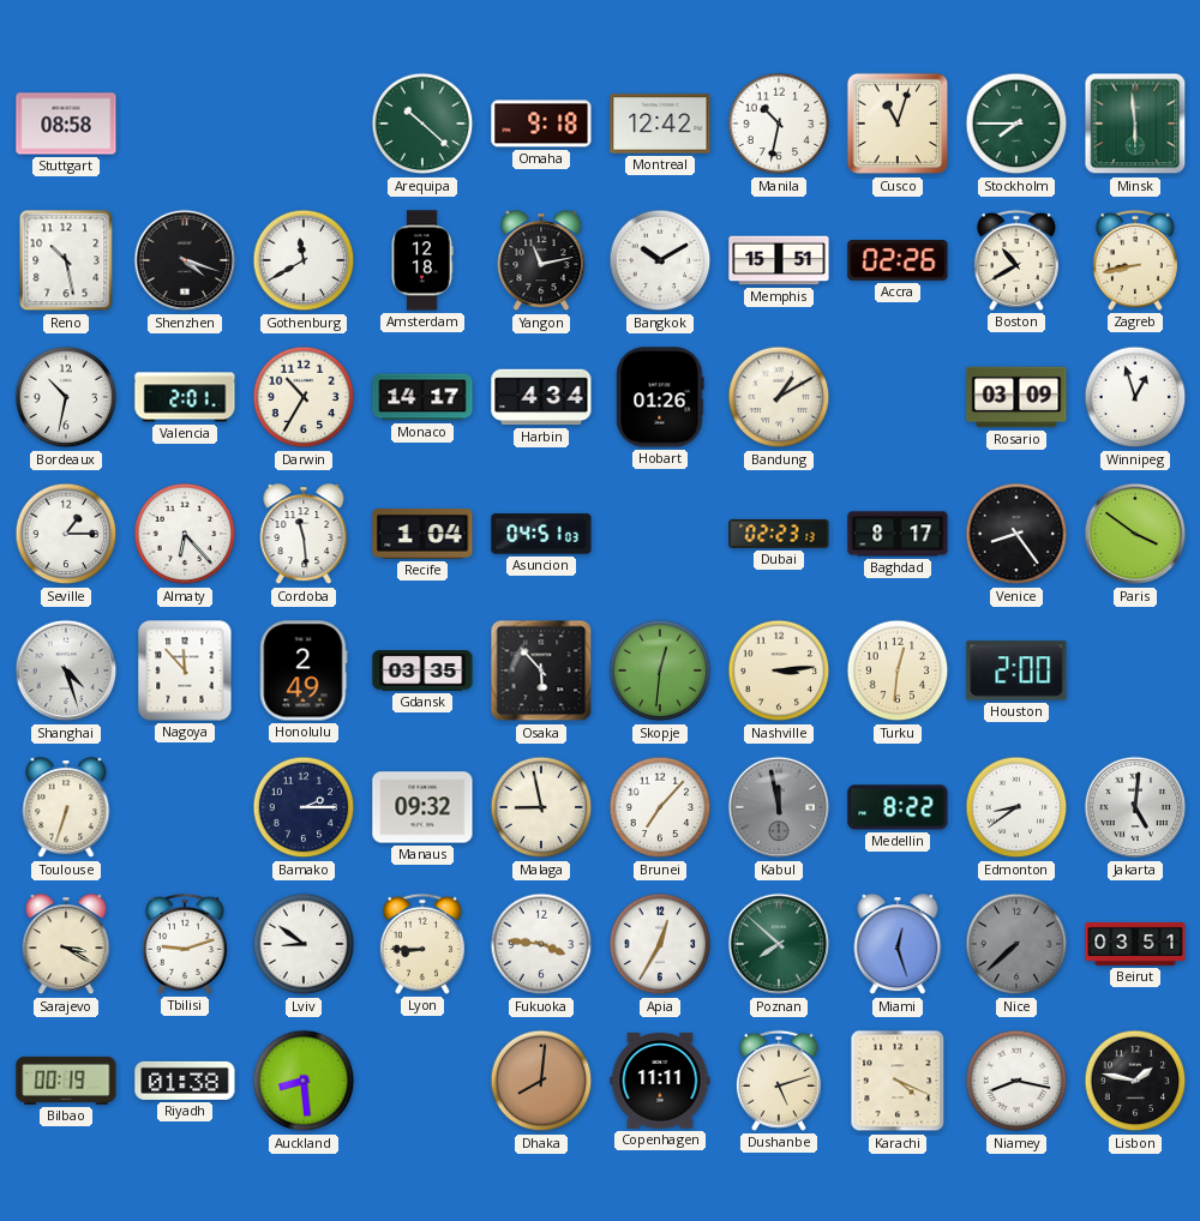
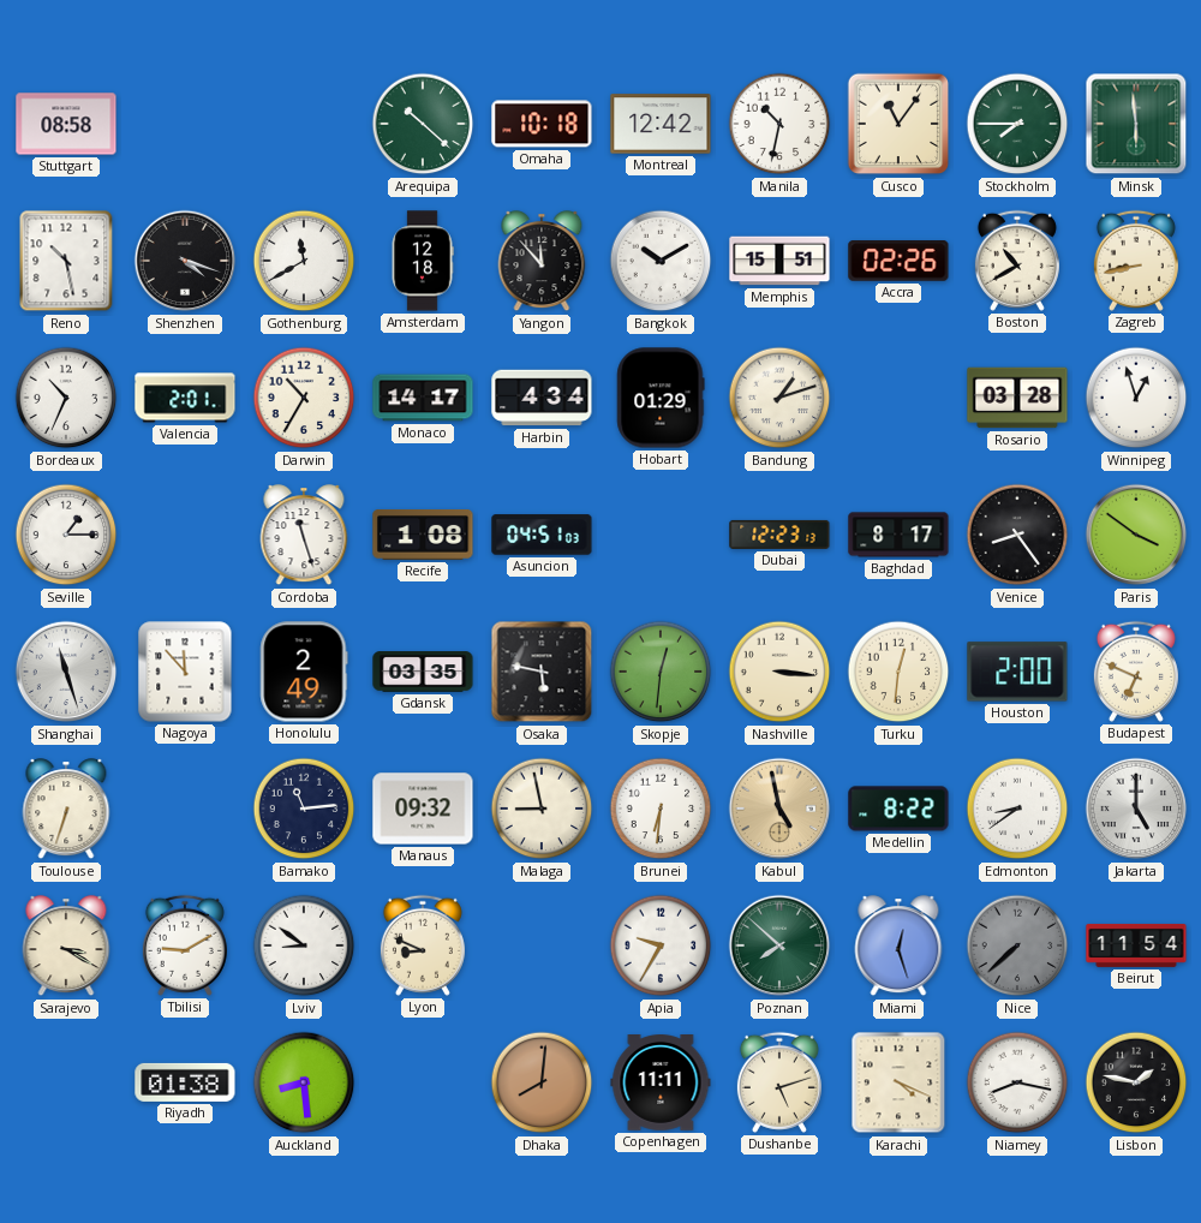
Omaha: 9:18 -> 10:18 (542, 124)
Cusco: 11:03 -> 11:06 (898, 124)
Yangon: 11:13 -> 11:53 (542, 262)
Bordeaux: 10:32 -> 10:34 (66, 398)
Hobart: 01:26 -> 01:29 (661, 398)
Bandung: 1:10 -> 1:12 (779, 398)
Rosario: 03:09 -> 03:28 (1017, 398)
Almaty: 6:23 -> none (185, 534)
Cordoba: 11:29 -> 11:27 (304, 536)
Recife: 1:04 -> 1:08 (423, 536)
Dubai: 02:23 -> 12:23 (779, 535)
Shanghai: 4:27 -> 11:27 (66, 672)
Osaka: 5:53 -> 5:47 (542, 672)
Nashville: 3:14 -> 3:16 (779, 672)
Budapest: none -> 6:49 (1136, 672)
Bamako: 2:15 -> 11:14 (304, 809)
Brunei: 7:07 -> 6:31 (661, 809)
Kabul: 11:58 -> 4:58 (779, 809)
Kabul dial: grey -> champagne (779, 809)
Jakarta: 5:01 -> 5:00 (1136, 809)
Tbilisi: 9:12 -> 9:10 (185, 945)
Lyon: 8:45 -> 8:49 (423, 945)
Fukuoka: 3:46 -> none (541, 944)
Apia: 12:35 -> 9:35 (661, 945)
Beirut: 03:51 -> 11:54 (1136, 945)
Bilbao: 00:19 -> none (66, 1081)
